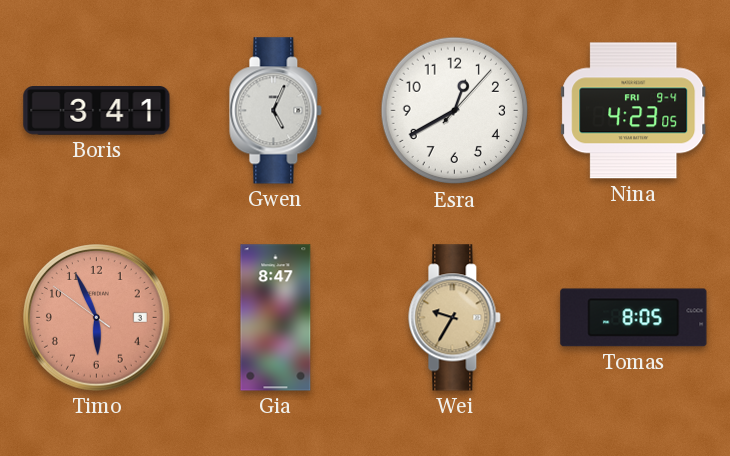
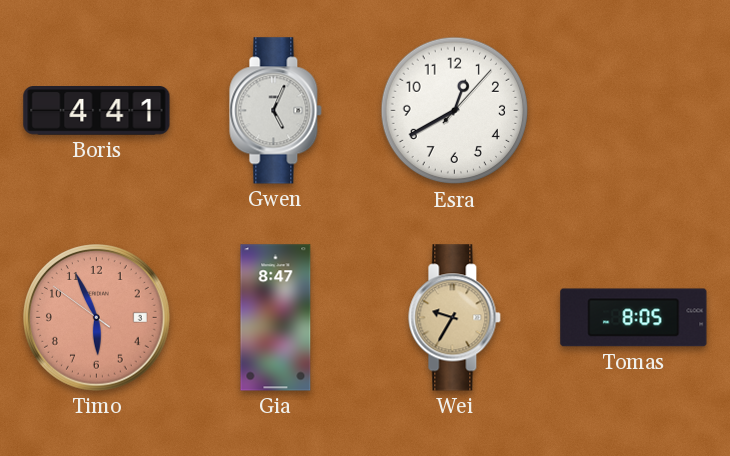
Boris: 3:41 -> 4:41 (97, 111)
Nina: 4:23 -> none (634, 111)
